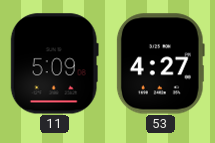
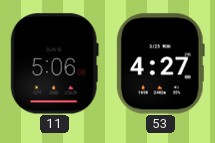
11: 5:09 -> 5:06 (54, 64)
